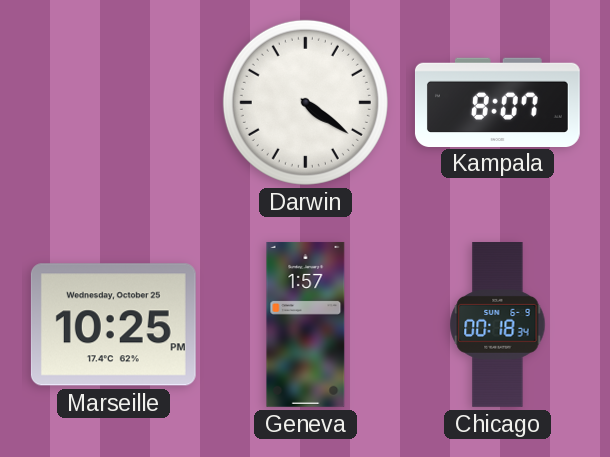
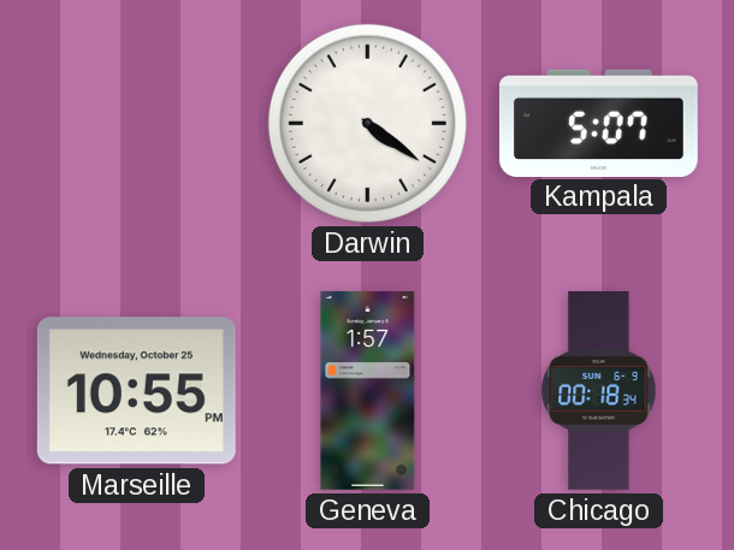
Kampala: 8:07 -> 5:07 (598, 123)
Marseille: 10:25 -> 10:55 (136, 391)
